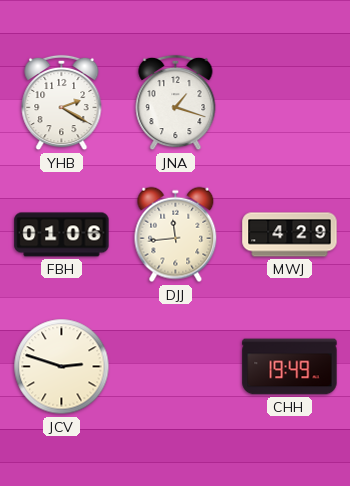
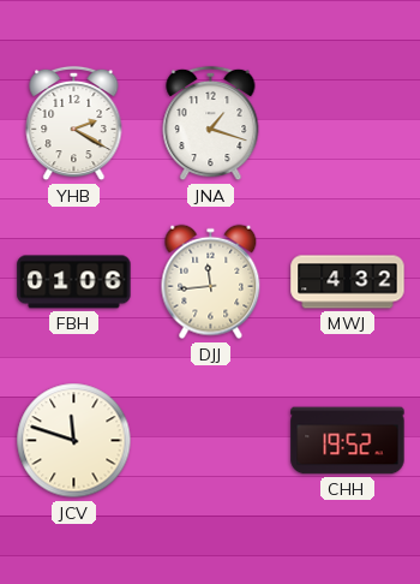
MWJ: 4:29 -> 4:32 (348, 282)
JCV: 2:48 -> 11:48 (74, 441)
CHH: 19:49 -> 19:52 (348, 441)
